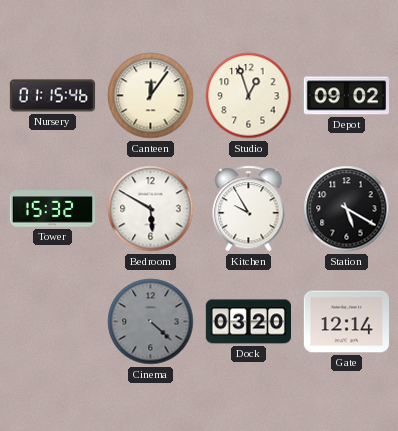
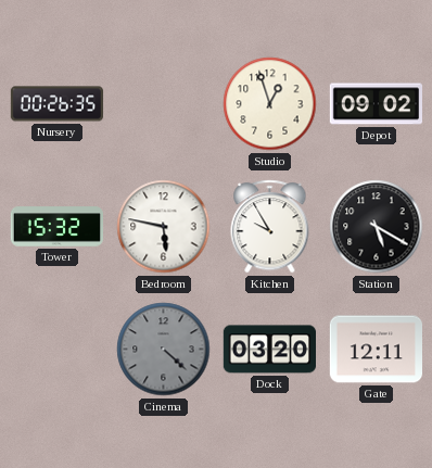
Nursery: 01:15 -> 00:26 (58, 104)
Canteen: 12:06 -> none (151, 96)
Bedroom: 5:50 -> 5:47 (164, 227)
Gate: 12:14 -> 12:11 (376, 350)
